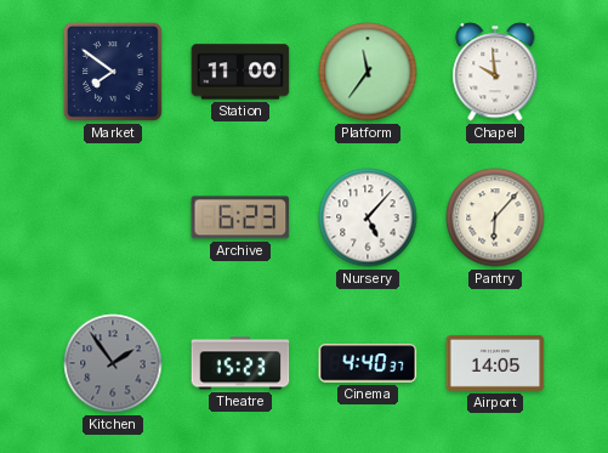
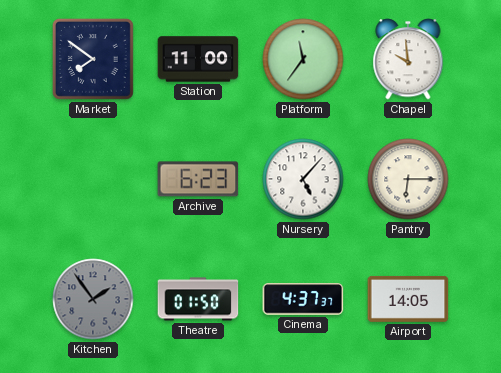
Pantry: 6:07 -> 6:15 (408, 179)
Theatre: 15:23 -> 01:50 (198, 299)
Cinema: 4:40 -> 4:37 (303, 299)
